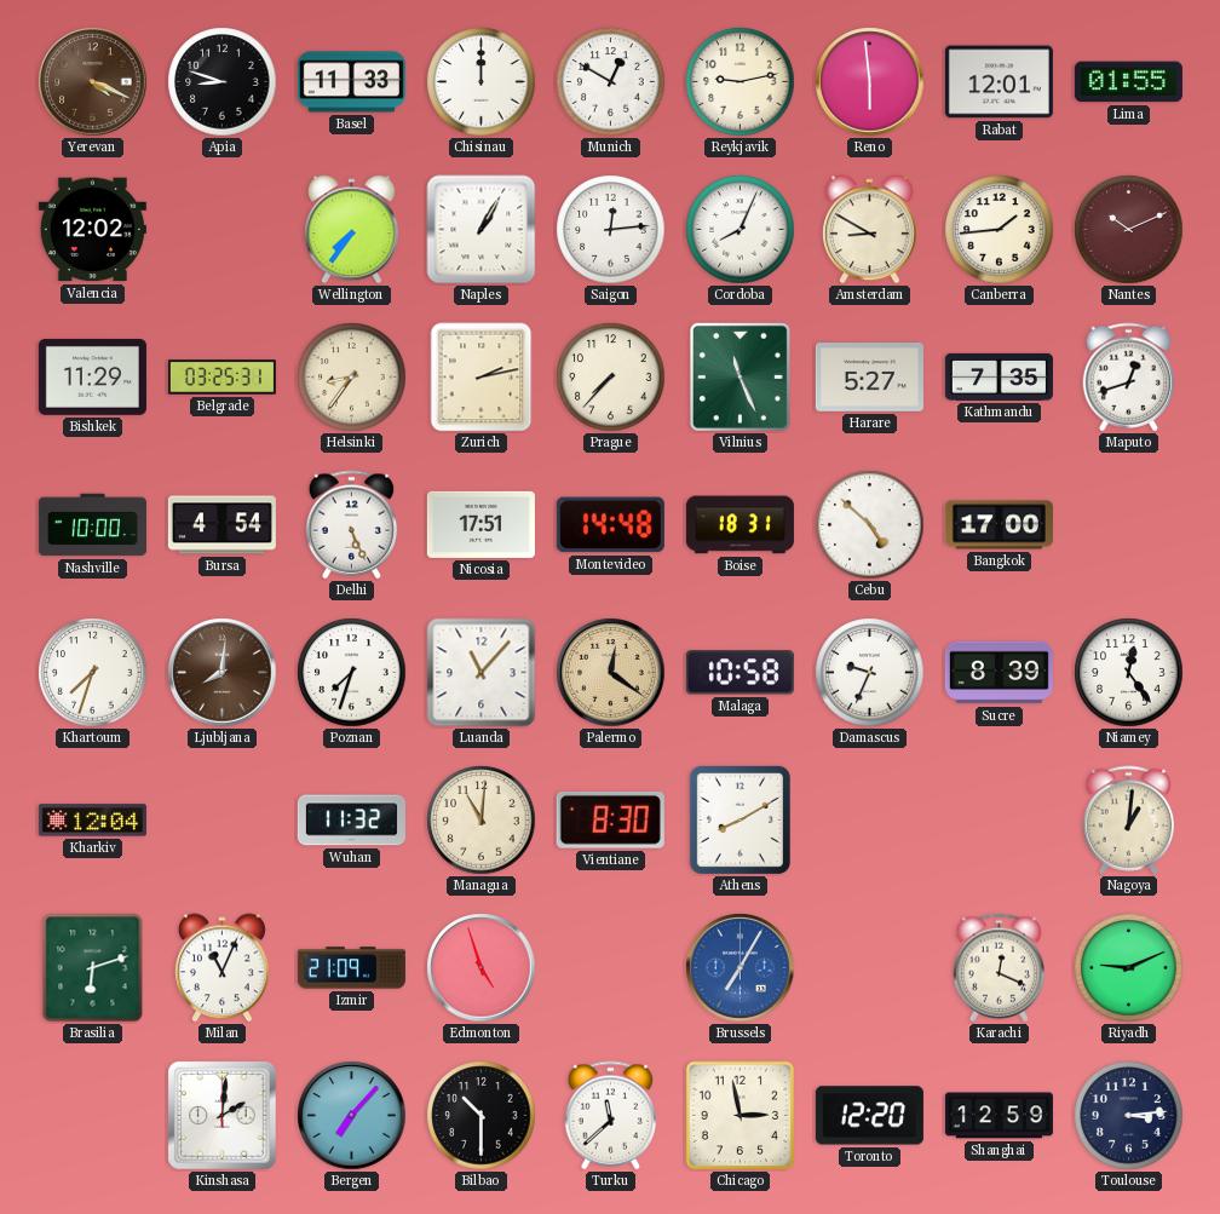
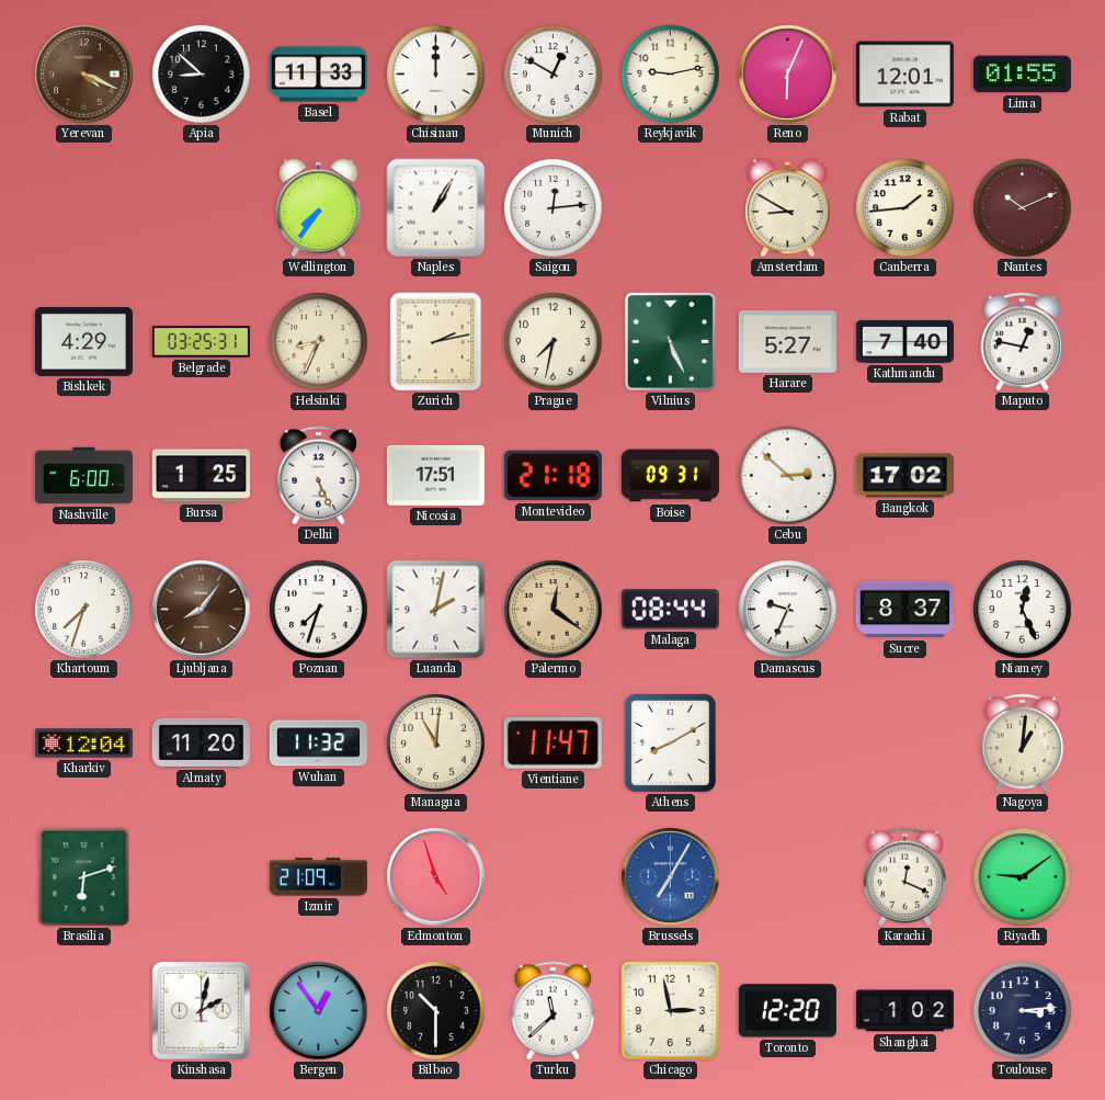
Apia: 8:48 -> 8:52 (202, 75)
Reno: 5:59 -> 6:04 (788, 75)
Valencia: 12:02 -> none (92, 230)
Cordoba: 8:04 -> none (741, 230)
Bishkek: 11:29 -> 4:29 (83, 341)
Helsinki: 8:36 -> 8:34 (319, 342)
Prague: 7:37 -> 7:32 (554, 342)
Vilnius: 11:26 -> 5:26 (670, 341)
Kathmandu: 7:35 -> 7:40 (904, 341)
Maputo: 12:42 -> 12:47 (1023, 342)
Nashville: 10:00 -> 6:00 (83, 476)
Bursa: 4:54 -> 1:25 (201, 476)
Montevideo: 14:48 -> 21:18 (552, 476)
Boise: 18:31 -> 09:31 (670, 476)
Cebu: 4:52 -> 2:52 (788, 476)
Bangkok: 17:00 -> 17:02 (904, 476)
Ljubljana: 8:01 -> 8:06 (202, 610)
Luanda: 11:07 -> 2:02 (436, 610)
Malaga: 10:58 -> 08:44 (670, 610)
Sucre: 8:39 -> 8:37 (904, 610)
Niamey: 12:24 -> 12:26 (1023, 610)
Almaty: none -> 11:20 (201, 742)
Vientiane: 8:30 -> 11:47 (552, 742)
Milan: 11:04 -> none (223, 968)
Riyadh: 9:11 -> 9:09 (1023, 877)
Kinshasa: 2:01 -> 2:02 (202, 1011)
Bergen: 7:07 -> 12:54 (319, 1011)
Shanghai: 12:59 -> 1:02 (904, 1011)
